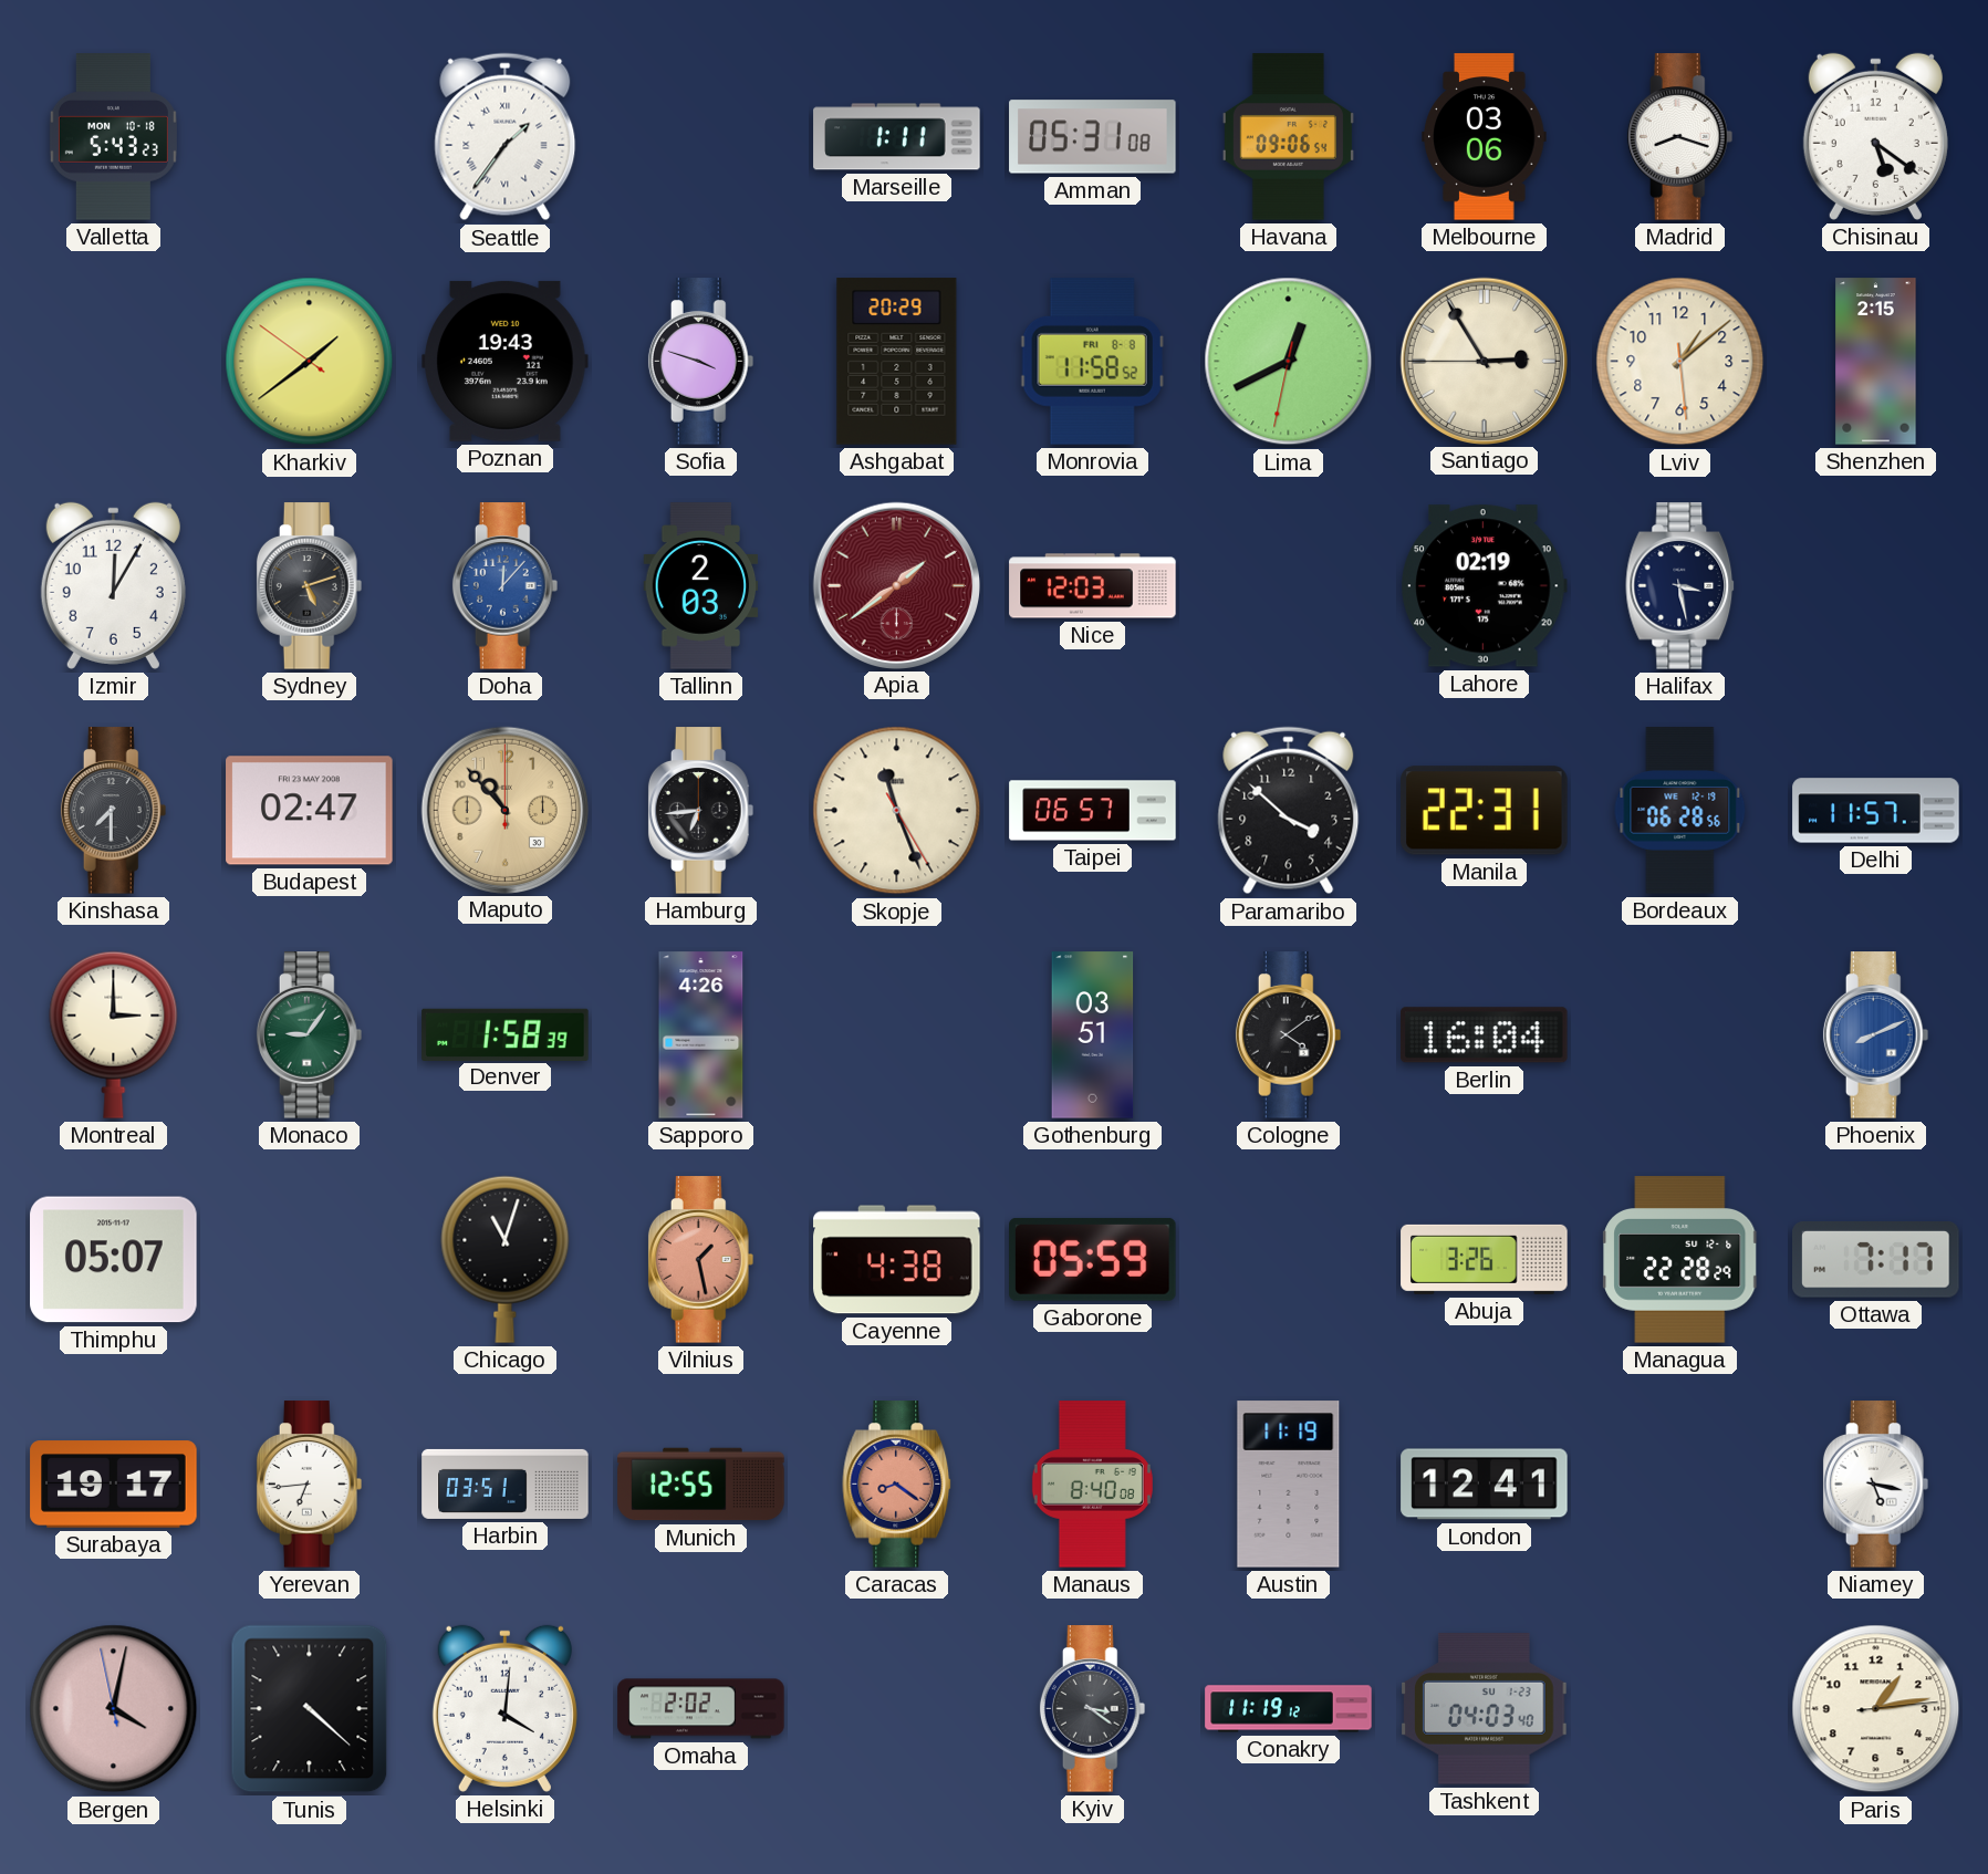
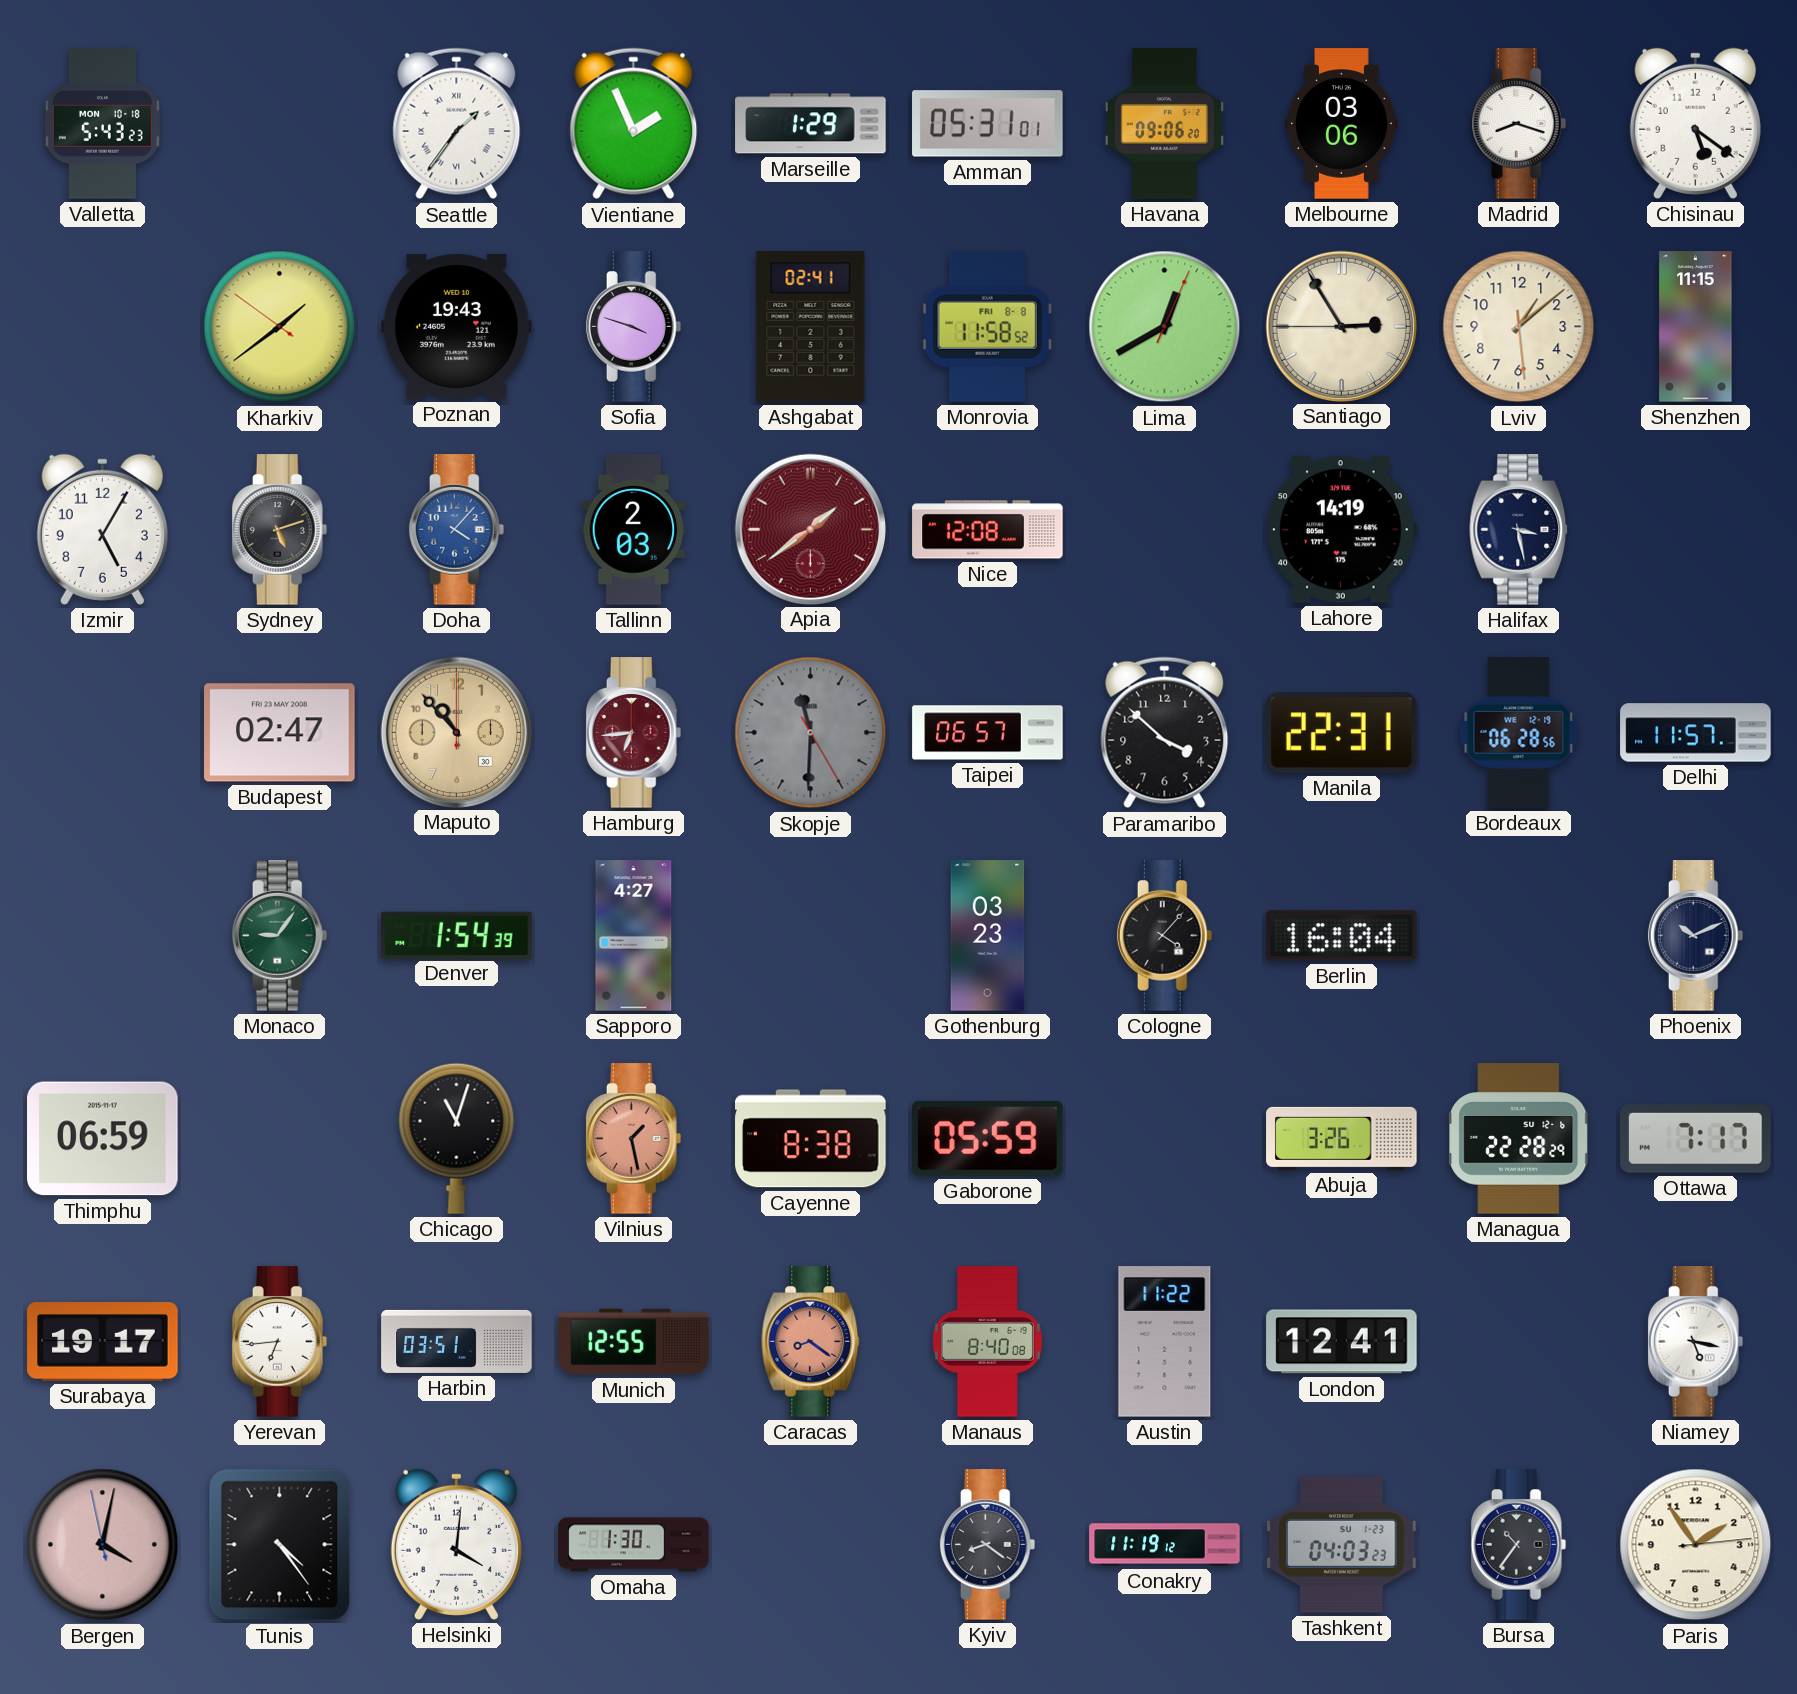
Vientiane: none -> 1:56 (634, 124)
Marseille: 1:11 -> 1:29 (811, 124)
Amman: 05:31:08 -> 05:31:01 (988, 124)
Havana: 09:06:54 -> 09:06:20 (1164, 124)
Ashgabat: 20:29 -> 02:41 (811, 327)
Lima: 12:40:32 -> 12:40:04 (1165, 327)
Shenzhen: 2:15 -> 11:15 (1696, 327)
Izmir: 12:05 -> 5:05 (102, 529)
Doha: 12:07 -> 4:07 (457, 530)
Nice: 12:03 -> 12:08 (988, 530)
Lahore: 02:19 -> 14:19 (1341, 530)
Kinshasa: 7:30 -> none (114, 811)
Hamburg dial: black -> burgundy (634, 733)
Skopje: 11:26 -> 11:30 (811, 733)
Skopje dial: cream -> grey (811, 733)
Montreal: 3:00 -> none (114, 1034)
Denver: 1:58 -> 1:54 (457, 935)
Sapporo: 4:26 -> 4:27 (634, 936)
Gothenburg: 03:51 -> 03:23 (988, 936)
Cologne: 4:09 -> 4:07 (1165, 936)
Phoenix: 8:11 -> 10:11 (1696, 936)
Phoenix dial: blue -> navy (1696, 936)
Thimphu: 05:07 -> 06:59 (103, 1139)
Cayenne: 4:38 -> 8:38 (811, 1139)
Austin: 11:19 -> 11:22 (1165, 1342)
Tunis: 4:22 -> 4:24 (280, 1545)
Omaha: 2:02 -> 1:30 (634, 1545)
Kyiv: 3:21 -> 8:21 (988, 1545)
Tashkent: 04:03:40 -> 04:03:23 (1342, 1545)
Bursa: none -> 10:36 (1519, 1545)
Paris: 1:13 -> 1:54 (1696, 1545)
